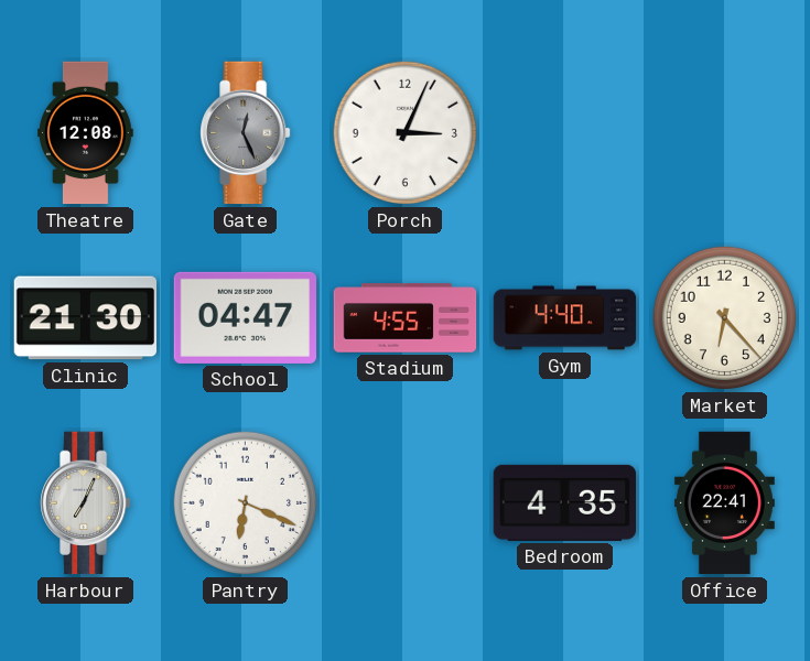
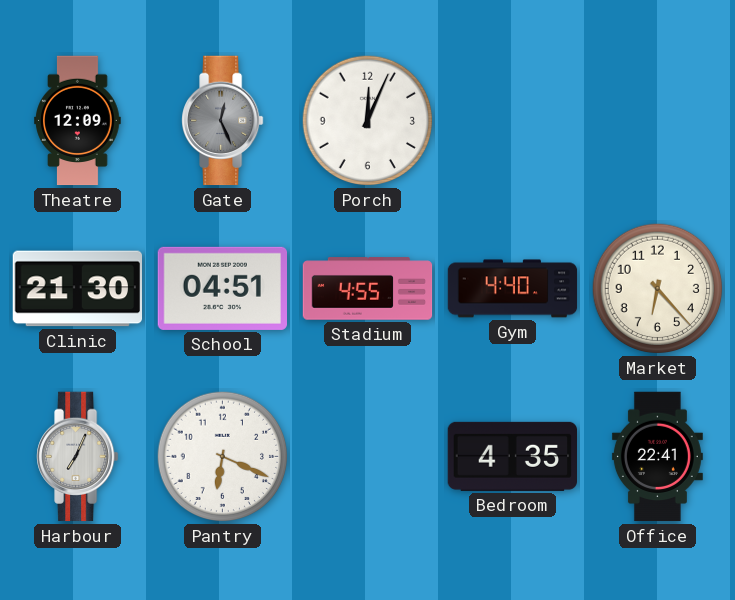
Theatre: 12:08 -> 12:09 (78, 121)
Porch: 3:04 -> 12:04 (368, 121)
School: 04:47 -> 04:51 (222, 288)
